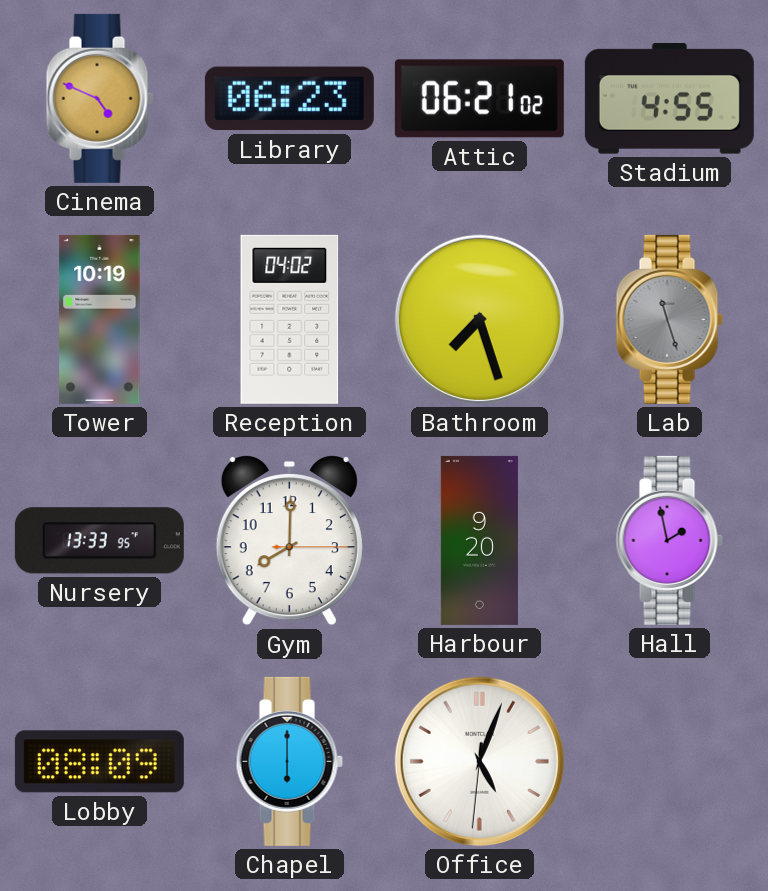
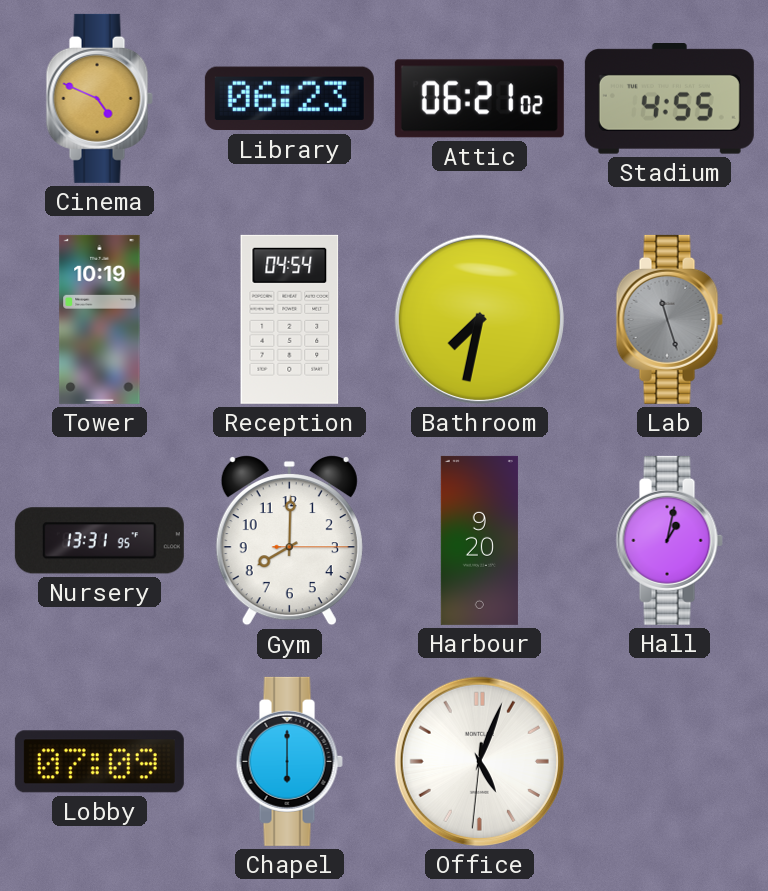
Reception: 04:02 -> 04:54 (290, 319)
Bathroom: 7:27 -> 7:32 (479, 319)
Nursery: 13:33 -> 13:31 (99, 541)
Hall: 1:58 -> 1:02 (669, 540)
Lobby: 08:09 -> 07:09 (99, 762)
